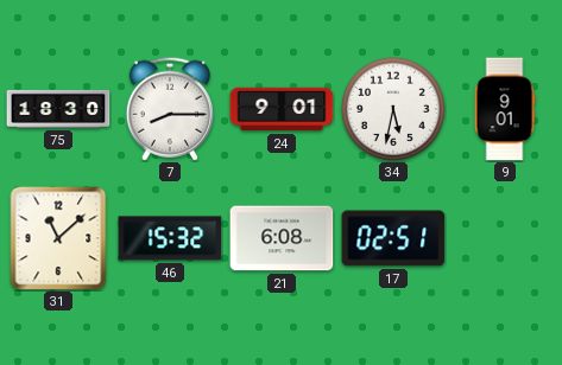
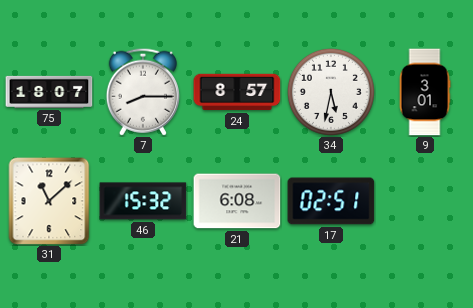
75: 18:30 -> 18:07 (49, 92)
24: 9:01 -> 8:57 (237, 92)
9: 9:01 -> 3:01 (425, 92)
